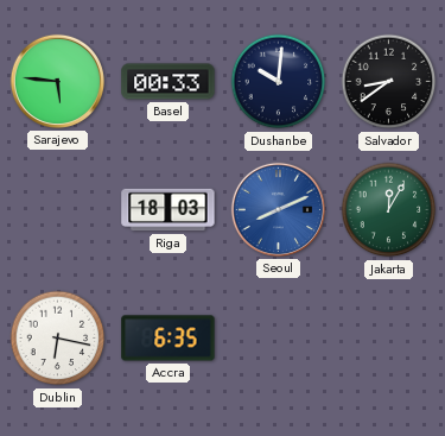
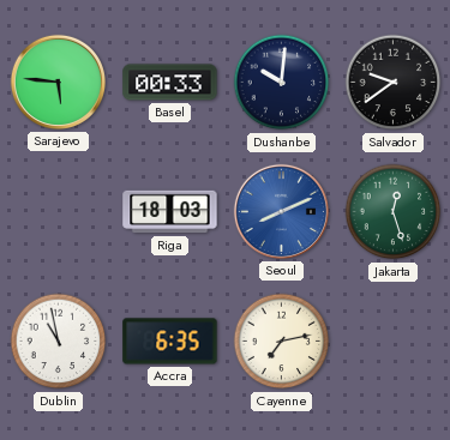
Salvador: 8:39 -> 9:39 (394, 83)
Jakarta: 12:05 -> 12:27 (394, 212)
Dublin: 6:17 -> 10:58 (59, 342)
Cayenne: none -> 7:13 (282, 342)
